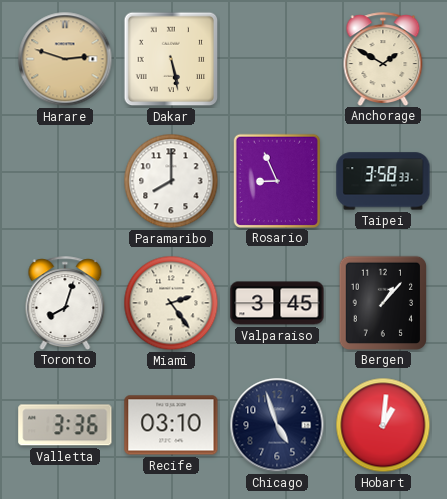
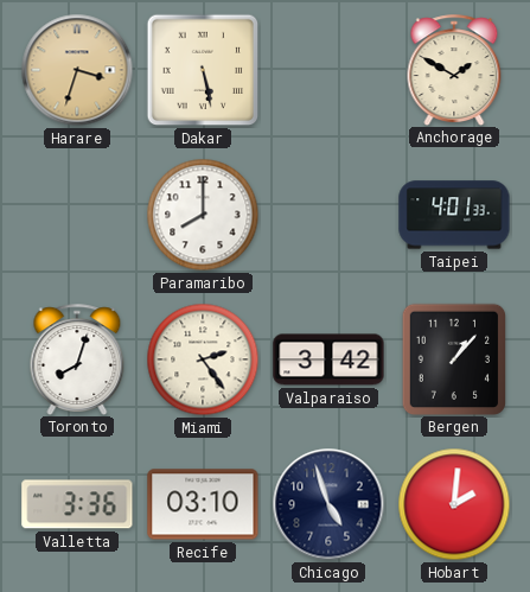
Harare: 2:48 -> 3:33 (77, 70)
Rosario: 8:56 -> none (277, 180)
Taipei: 3:58 -> 4:01 (454, 215)
Valparaiso: 3:45 -> 3:42 (328, 359)
Hobart: 1:01 -> 2:01 (454, 504)
